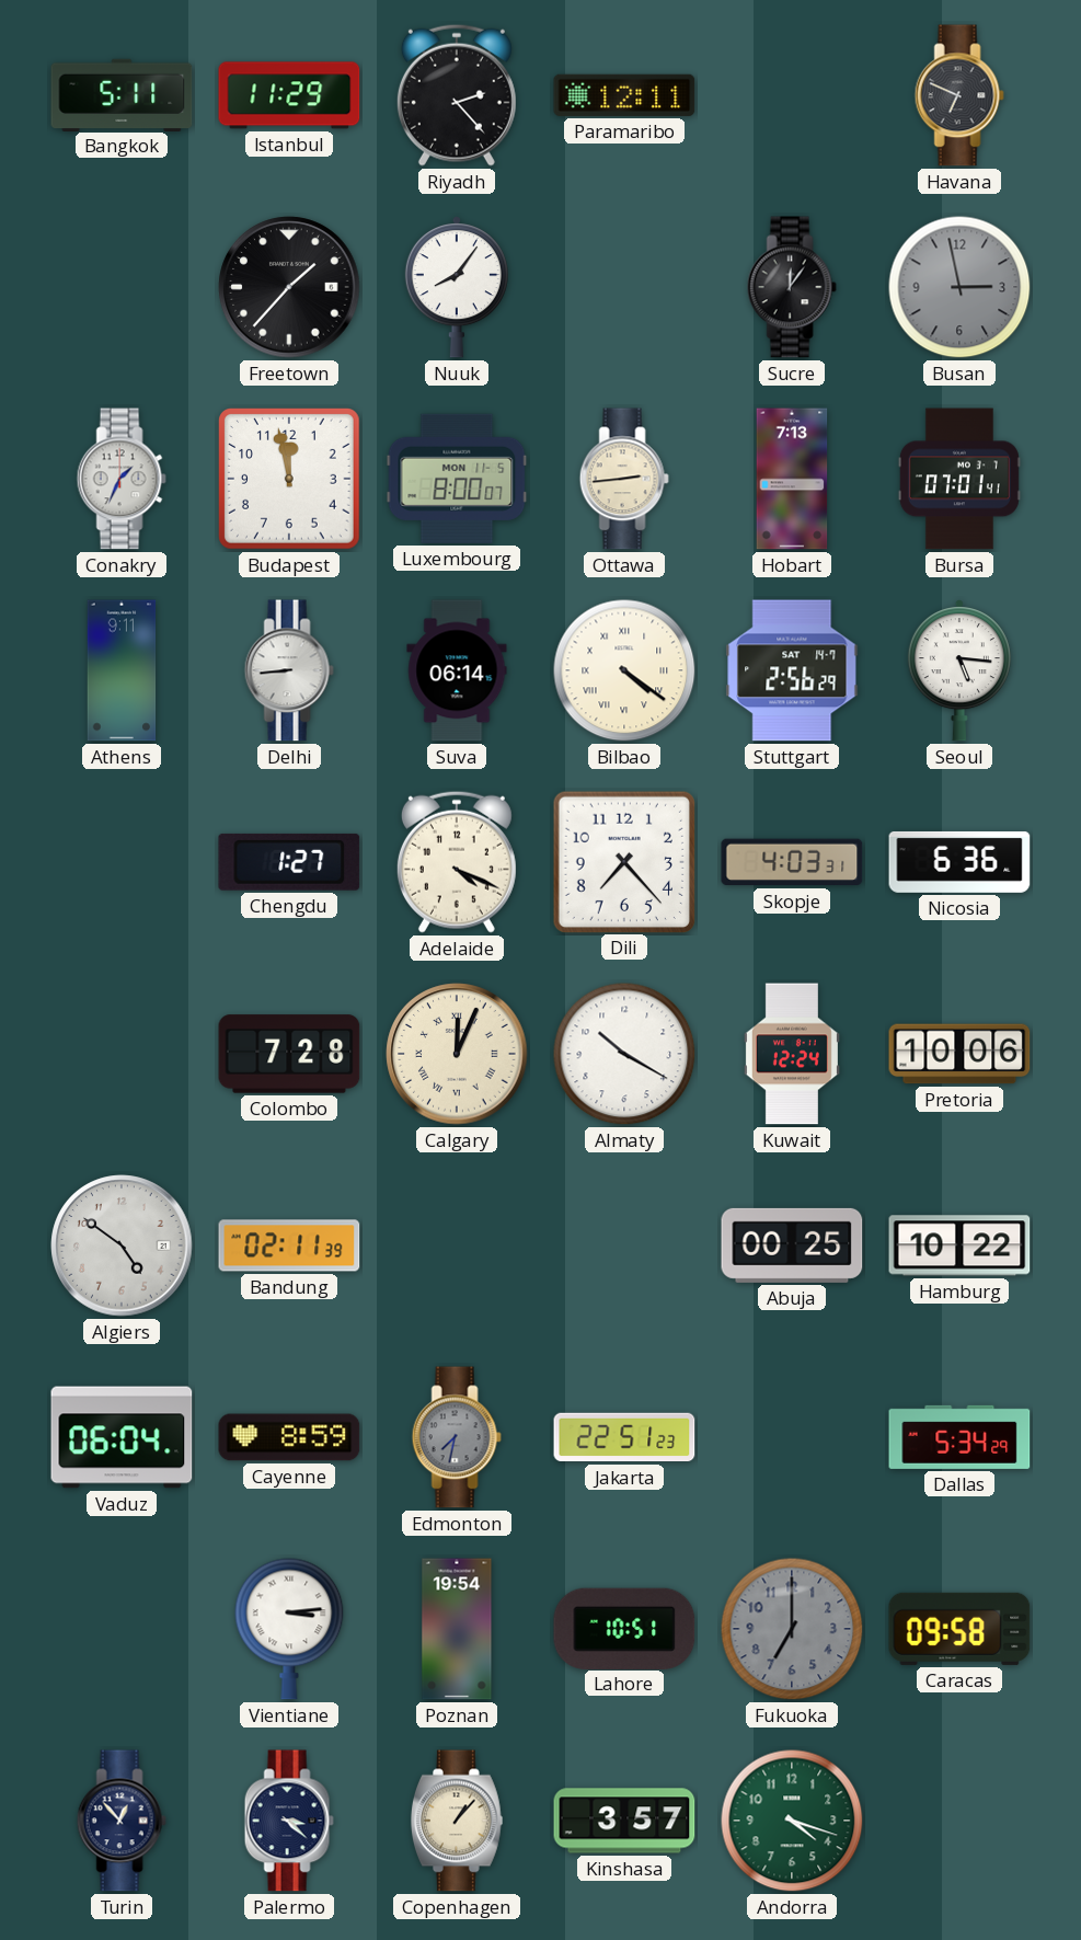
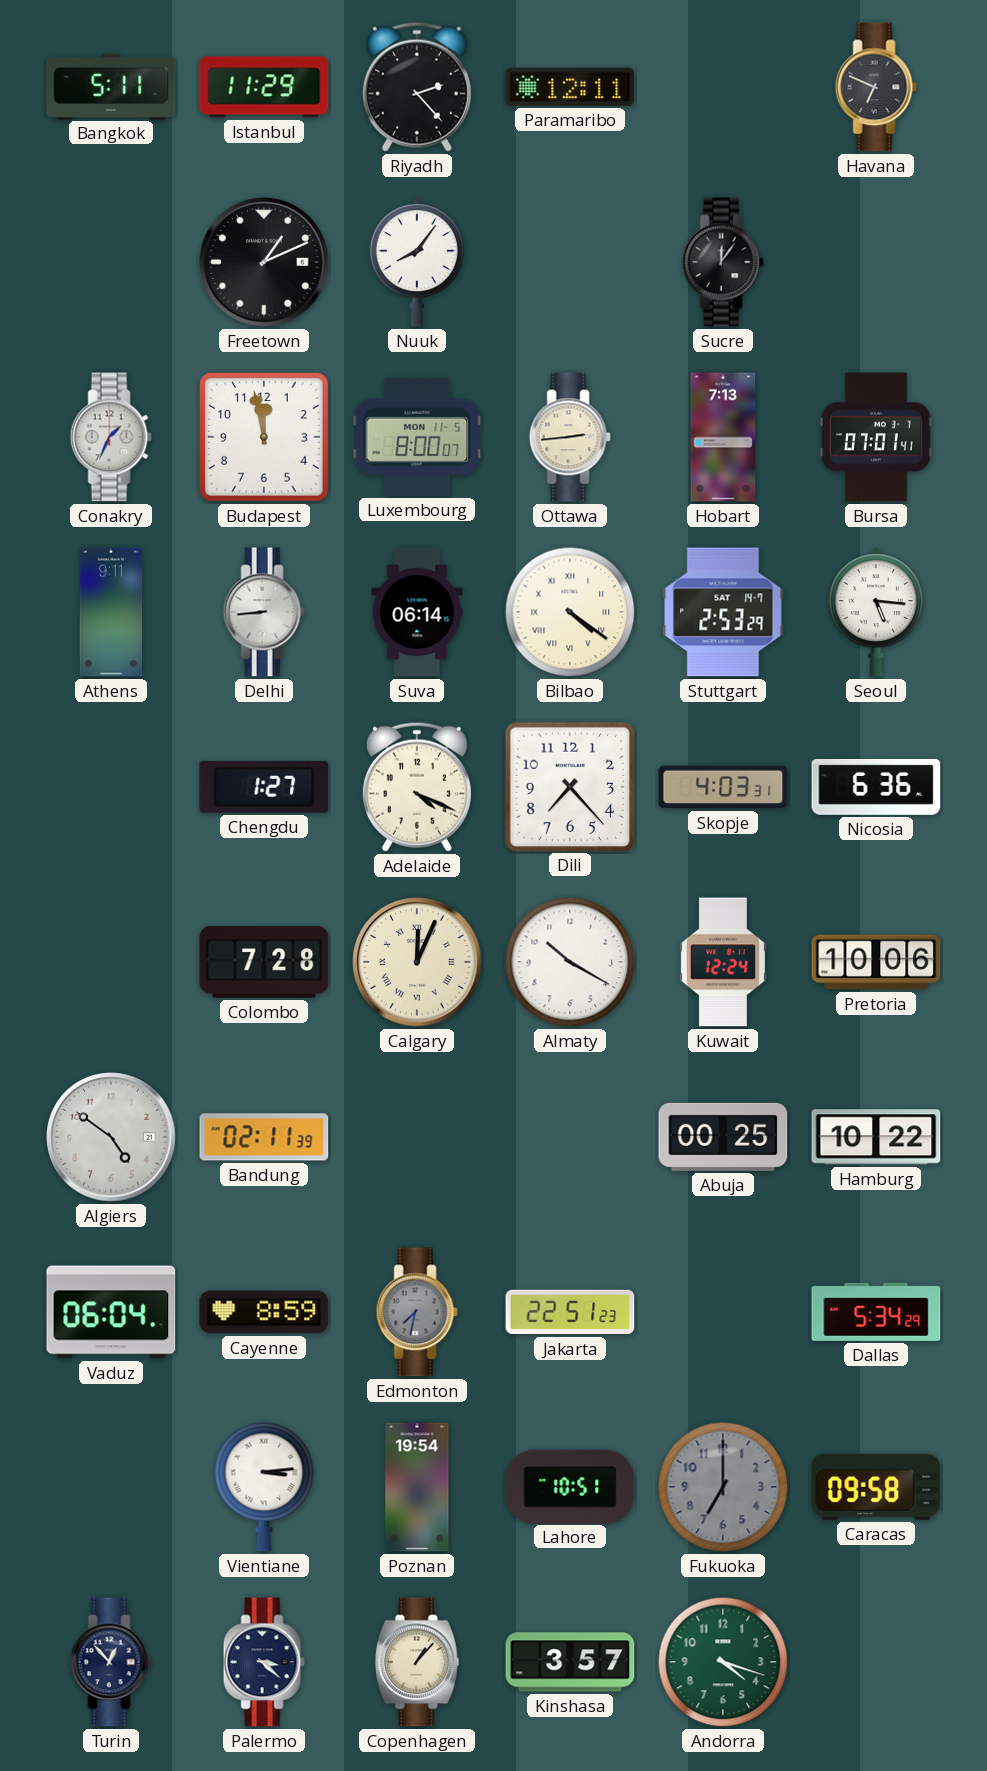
Freetown: 1:37 -> 1:11 (264, 262)
Busan: 2:58 -> none (959, 287)
Stuttgart: 2:56 -> 2:53 (723, 612)
